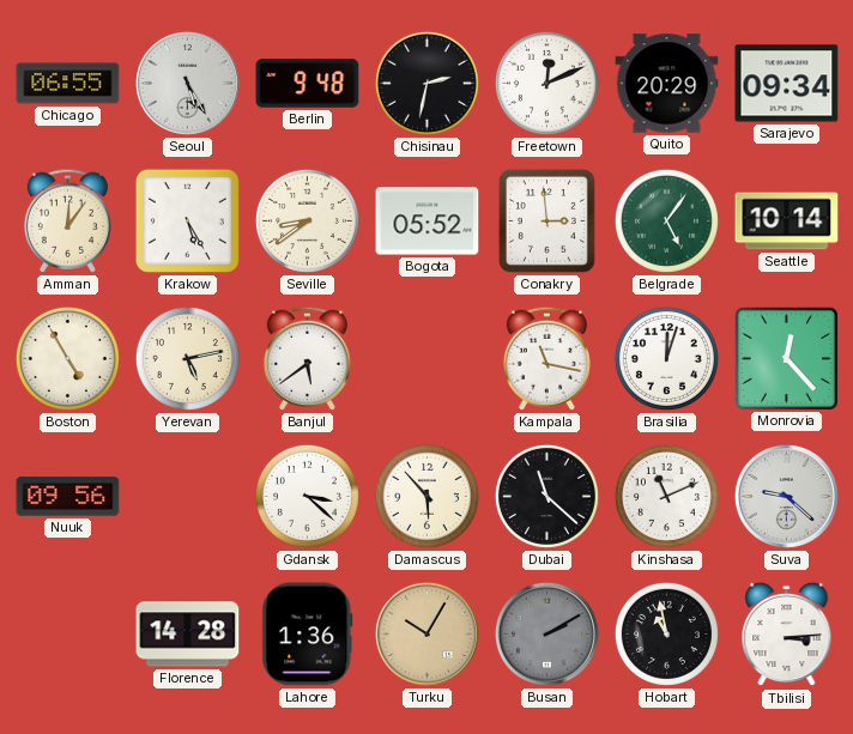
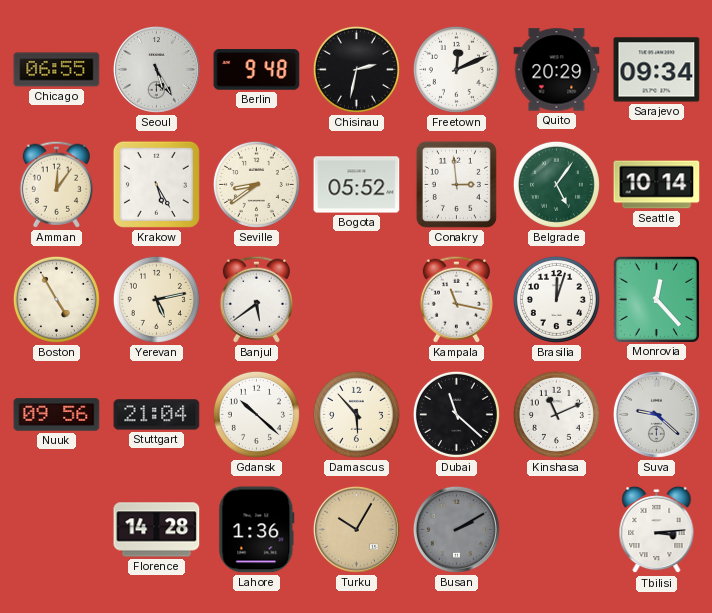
Stuttgart: none -> 21:04 (157, 415)
Gdansk: 3:22 -> 10:22 (256, 414)
Hobart: 10:58 -> none (666, 633)
